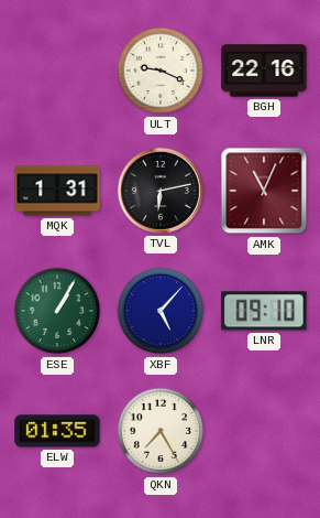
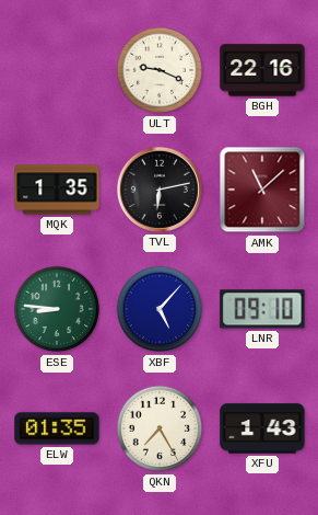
MQK: 1:31 -> 1:35 (57, 190)
AMK: 11:04 -> 11:08 (262, 190)
ESE: 1:05 -> 8:46 (57, 309)
XFU: none -> 1:43 (262, 428)
